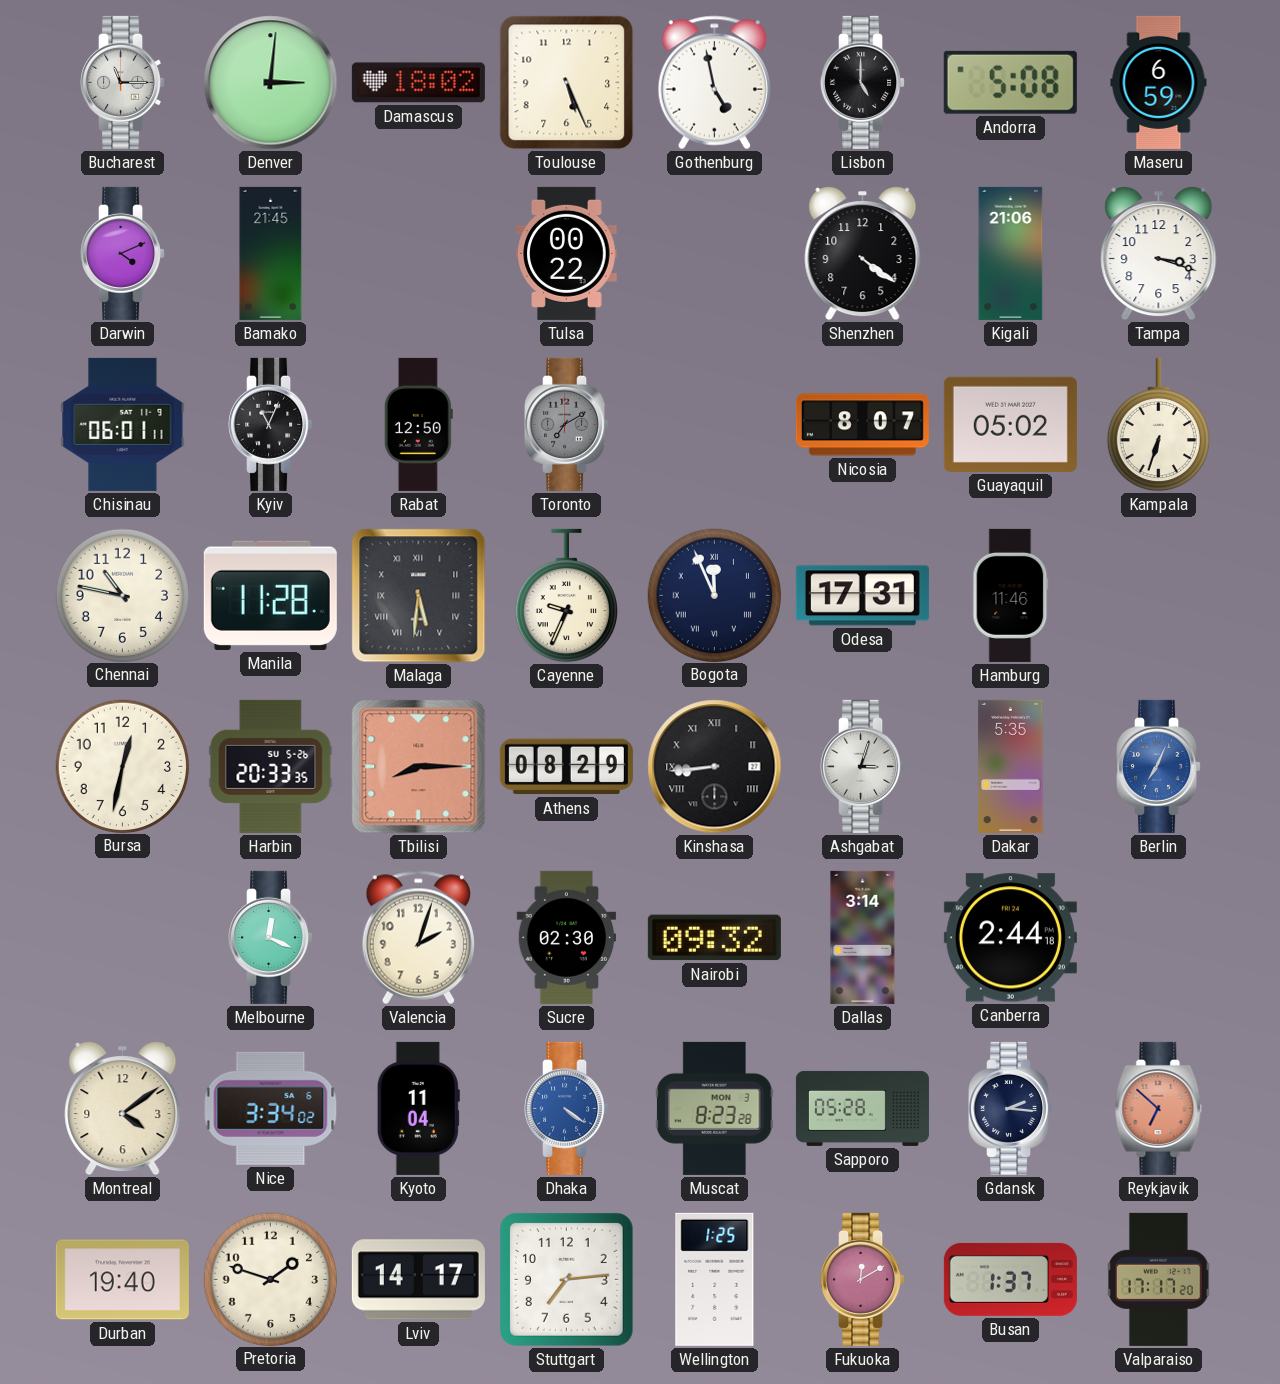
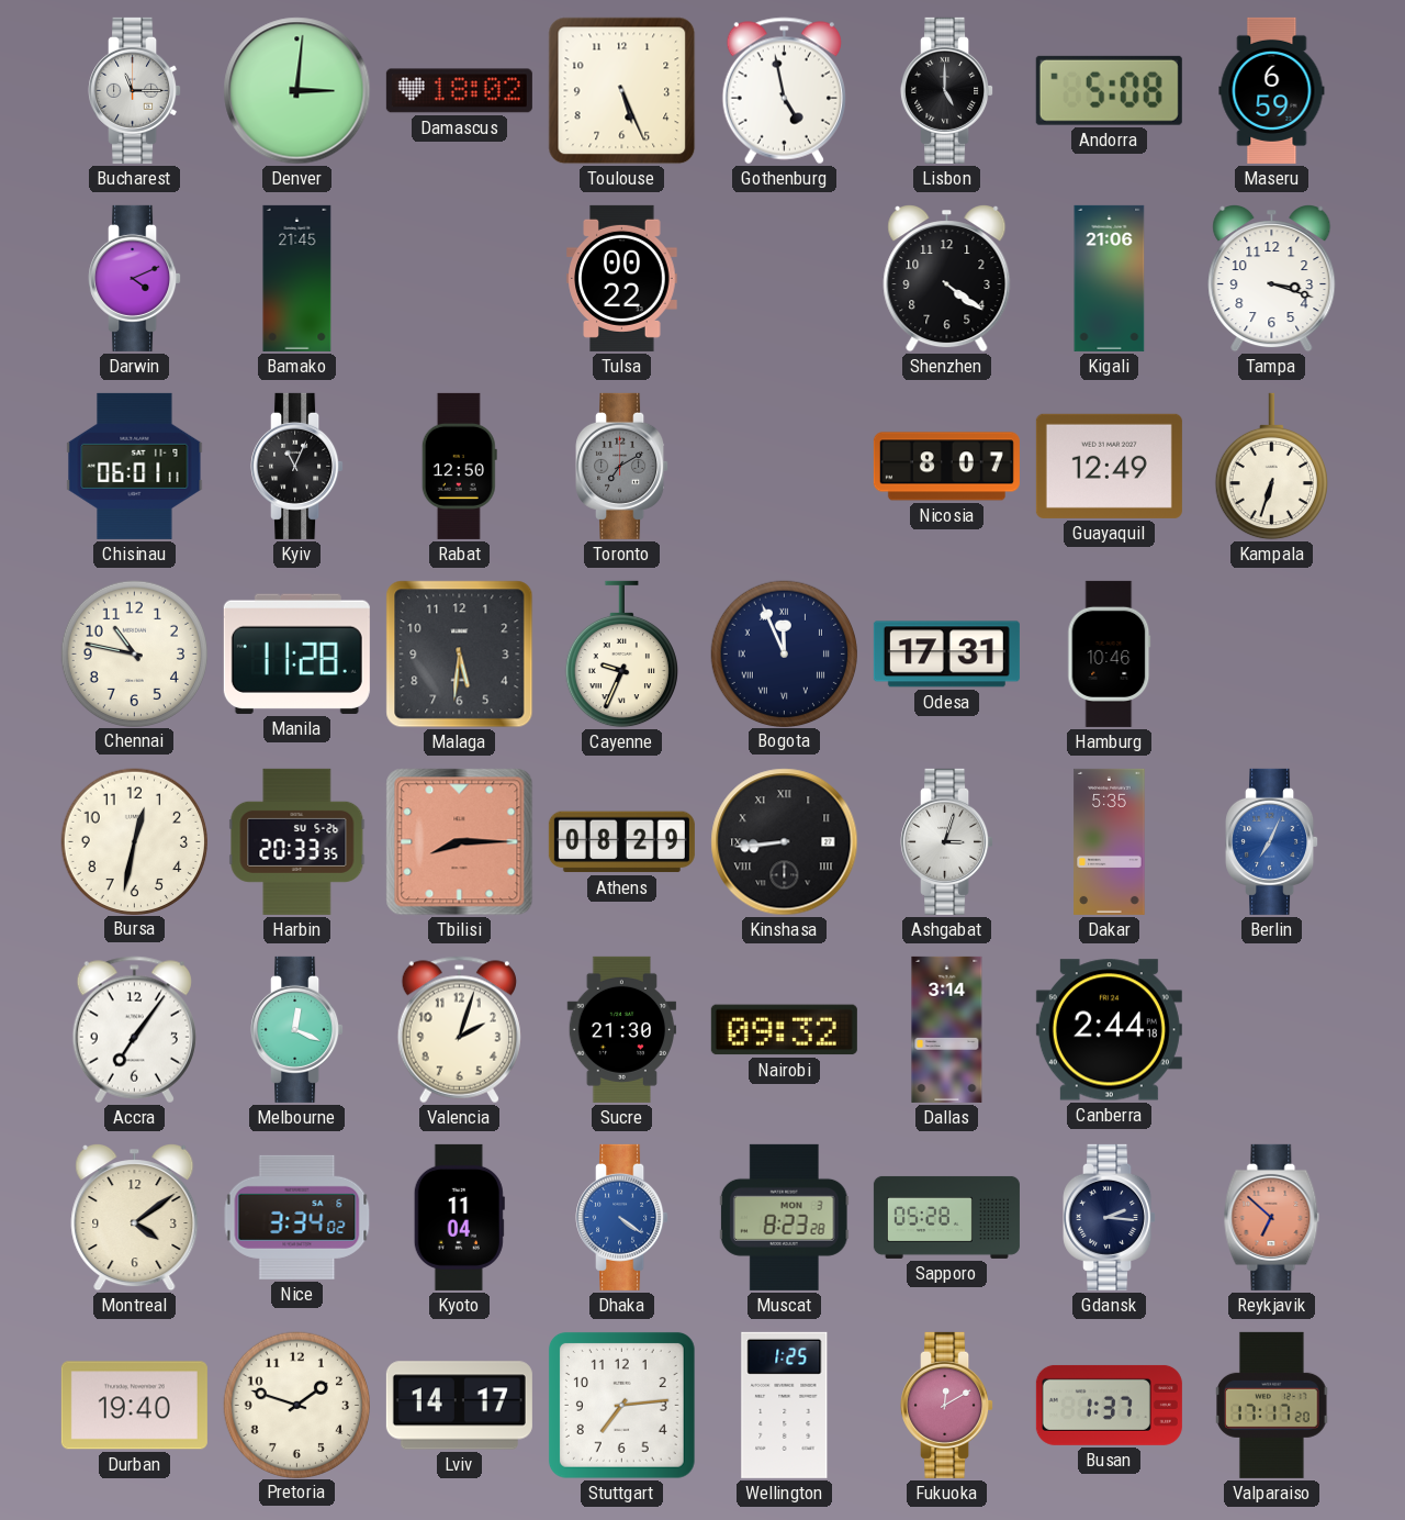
Guayaquil: 05:02 -> 12:49 (1109, 466)
Malaga numerals: Roman -> Arabic (460, 655)
Hamburg: 11:46 -> 10:46 (1110, 653)
Accra: none -> 7:06 (134, 1030)
Sucre: 02:30 -> 21:30 (622, 1029)
